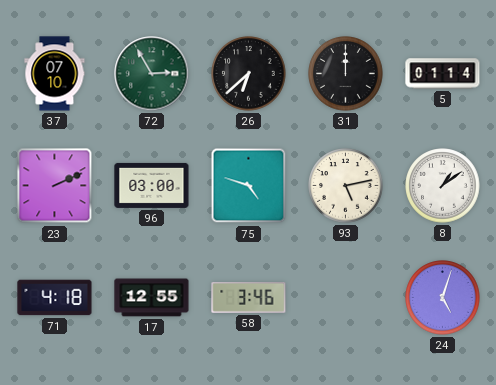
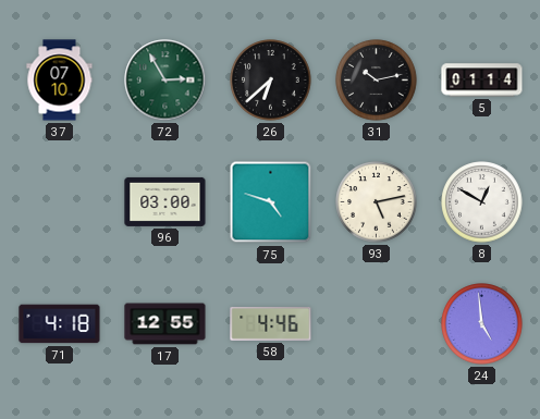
31: 12:00 -> 10:13 (377, 81)
23: 2:11 -> none (55, 186)
8: 1:09 -> 12:50 (482, 202)
58: 3:46 -> 4:46 (271, 323)
24: 5:03 -> 4:59 (482, 324)
